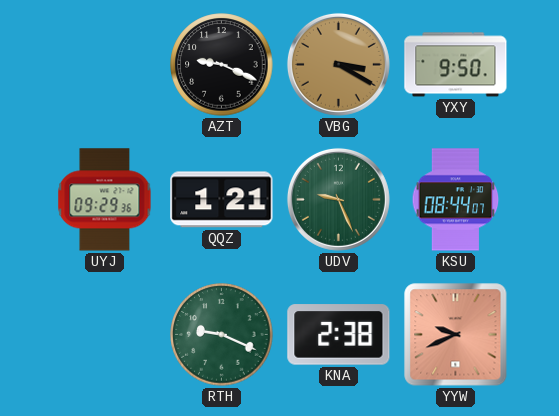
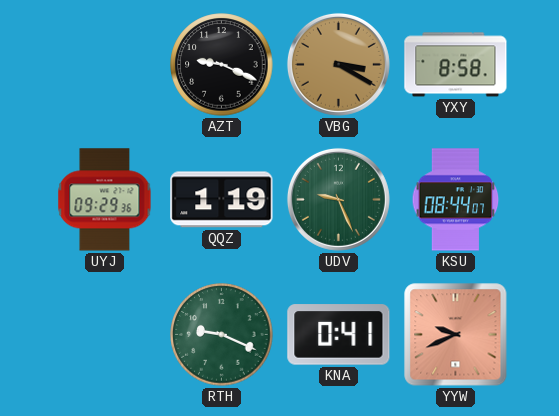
YXY: 9:50 -> 8:58 (456, 65)
QQZ: 1:21 -> 1:19 (222, 200)
KNA: 2:38 -> 0:41 (339, 335)
